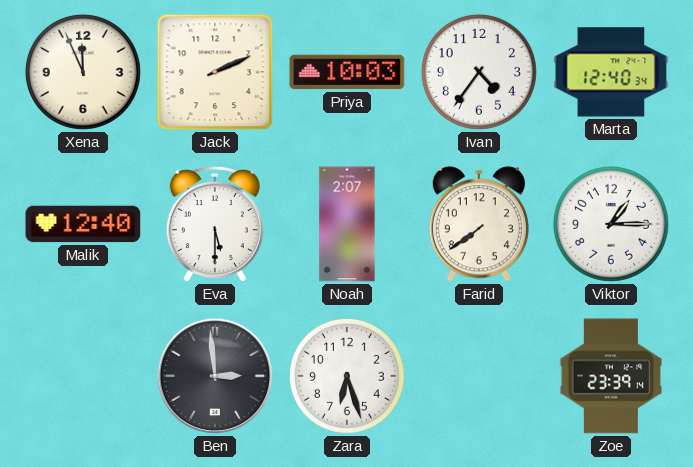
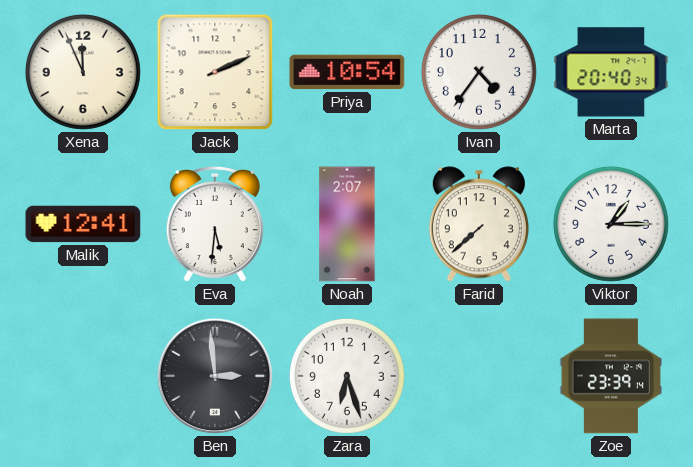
Priya: 10:03 -> 10:54 (347, 72)
Marta: 12:40 -> 20:40 (611, 72)
Malik: 12:40 -> 12:41 (83, 224)
Eva: 5:30 -> 5:31 (215, 224)
Farid: 7:39 -> 7:38 (479, 224)
